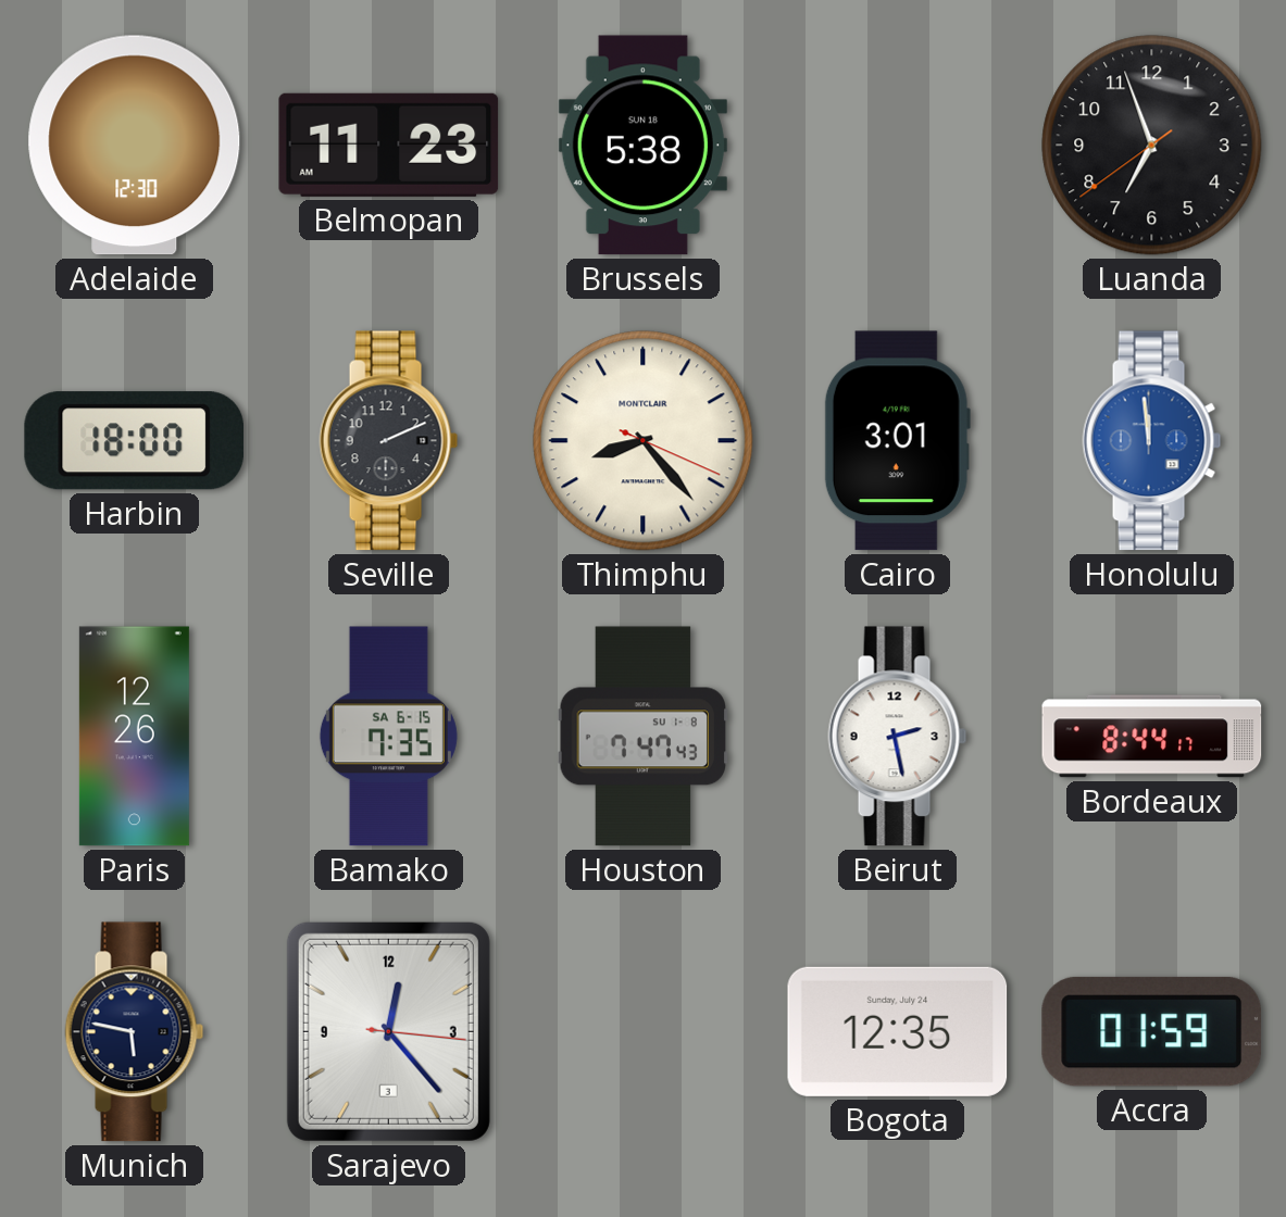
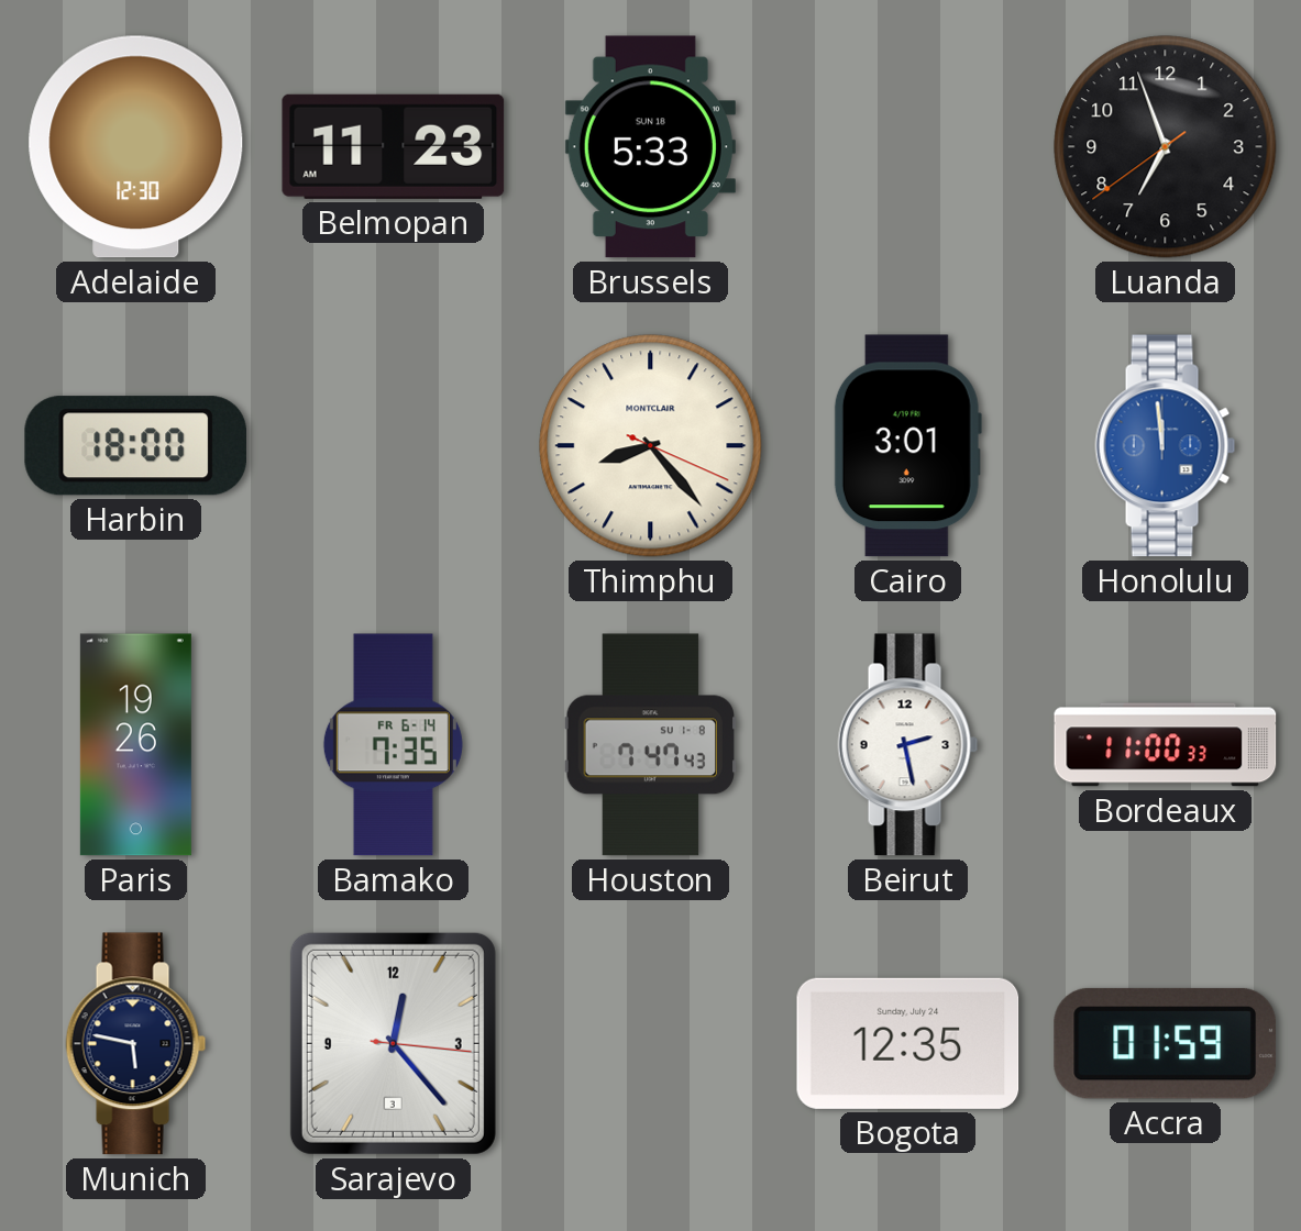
Brussels: 5:38 -> 5:33 (650, 147)
Seville: 2:11 -> none (389, 441)
Paris: 12:26 -> 19:26 (135, 745)
Bamako date: SA 6-15 -> FR 6-14 (393, 745)
Bordeaux: 8:44 -> 11:00 (1166, 745)
